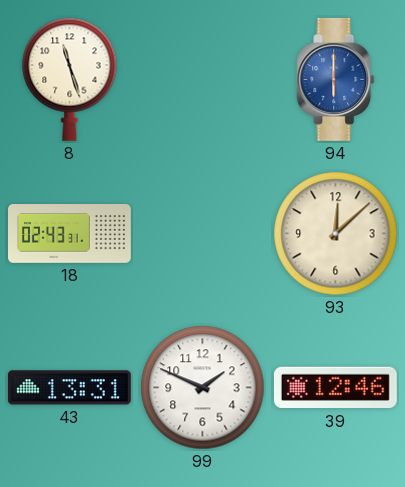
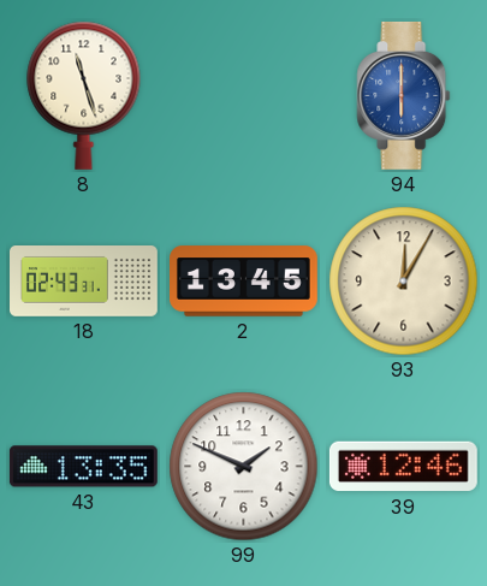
2: none -> 13:45 (244, 282)
93: 12:08 -> 12:05 (404, 282)
43: 13:31 -> 13:35 (83, 467)
